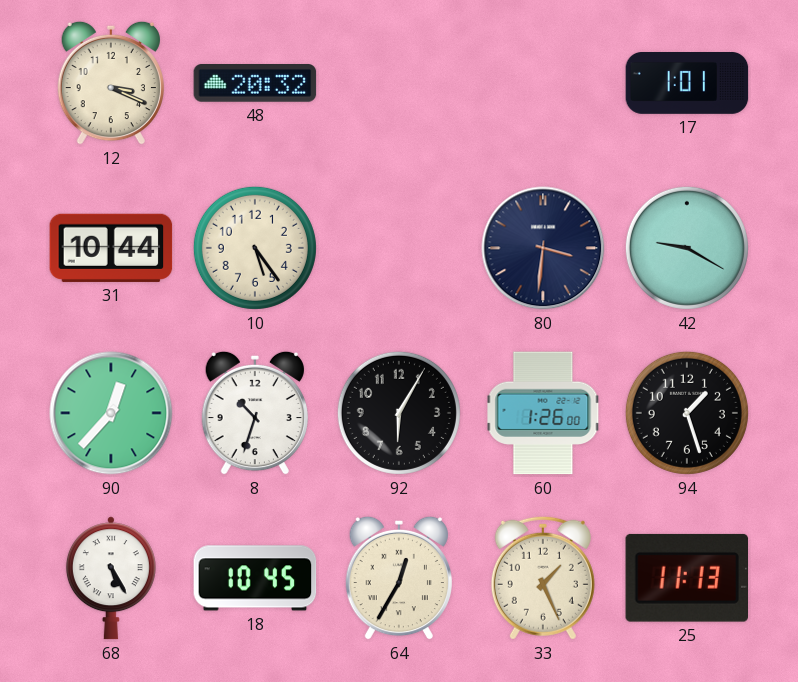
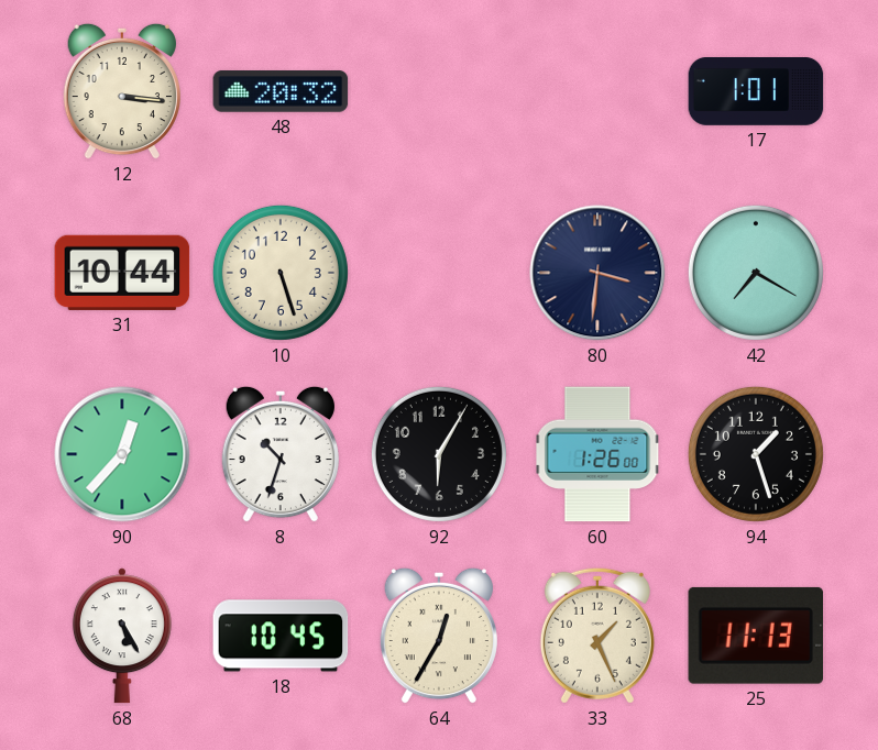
12: 3:19 -> 3:16 (122, 91)
10: 5:24 -> 5:27 (281, 273)
42: 9:20 -> 7:20 (756, 273)
